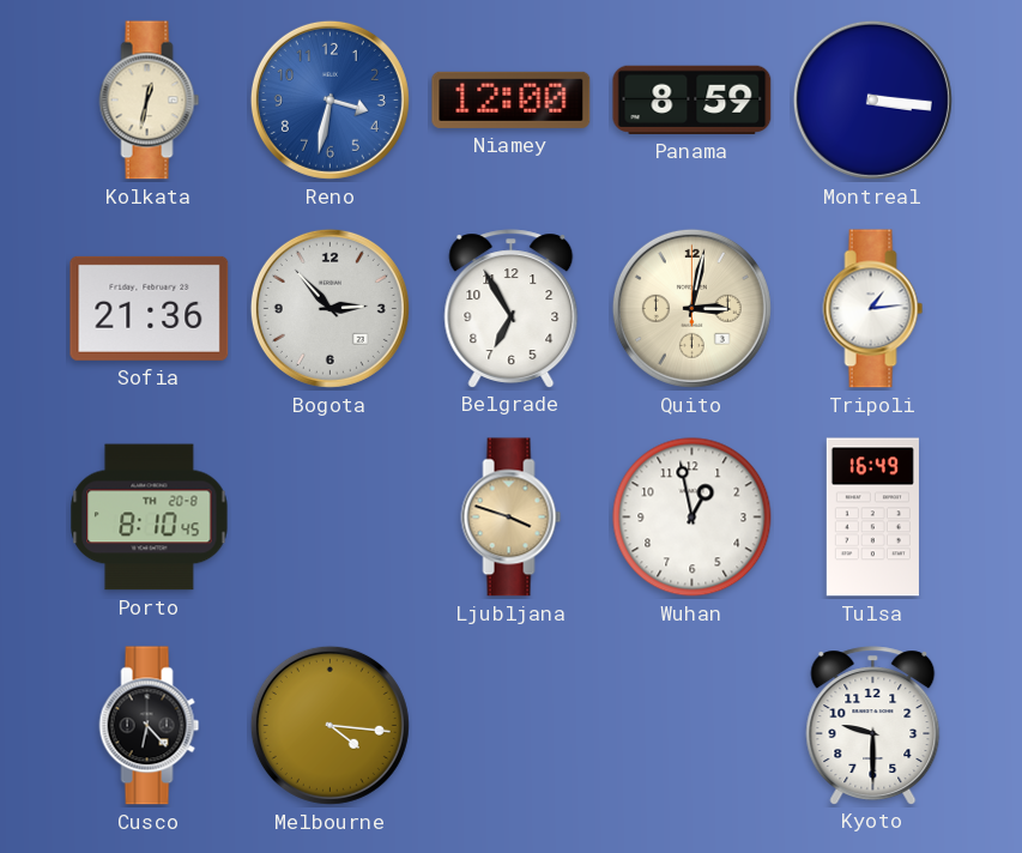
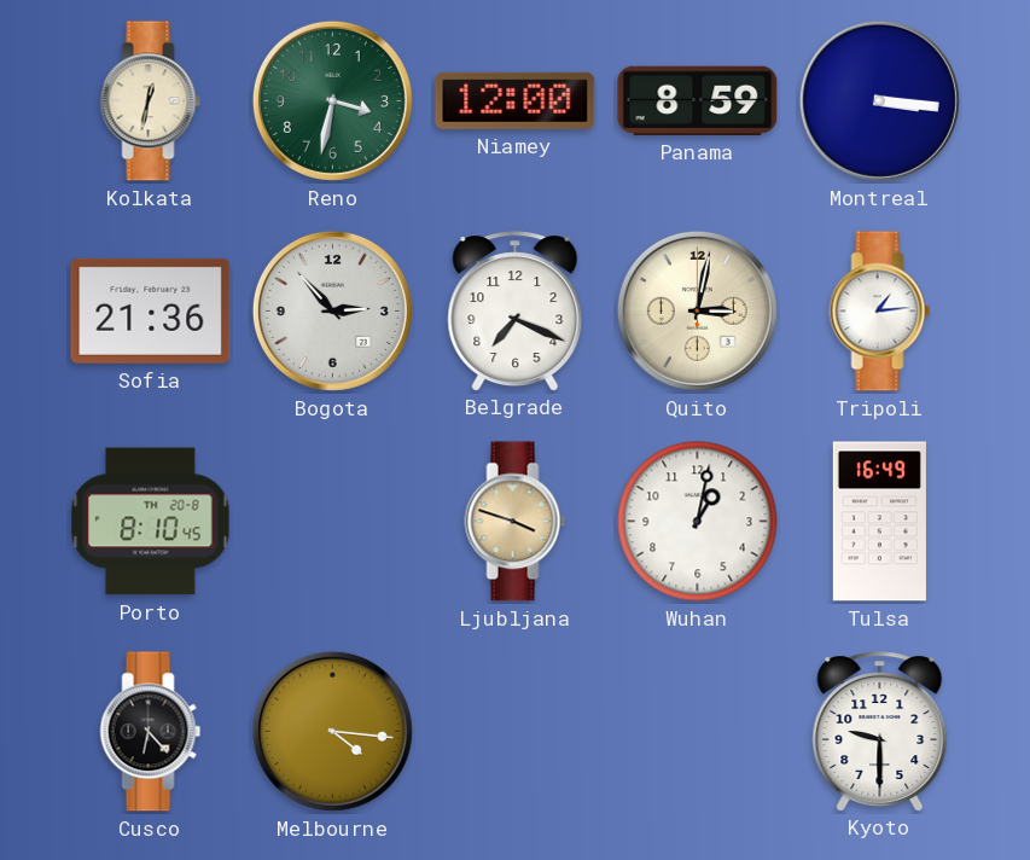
Reno dial: blue -> green (332, 100)
Belgrade: 6:55 -> 7:19 (516, 310)
Wuhan: 12:58 -> 1:02 (698, 522)
